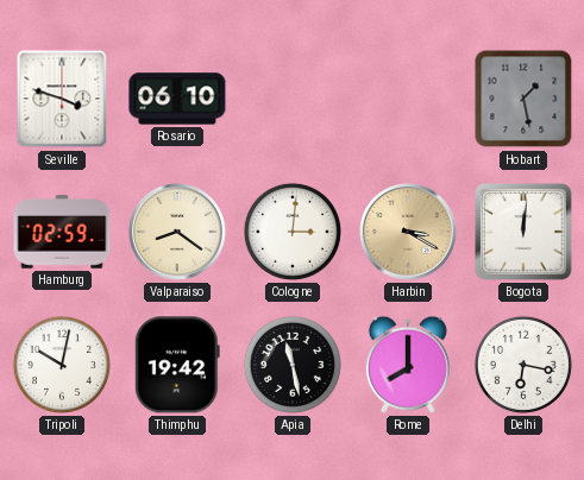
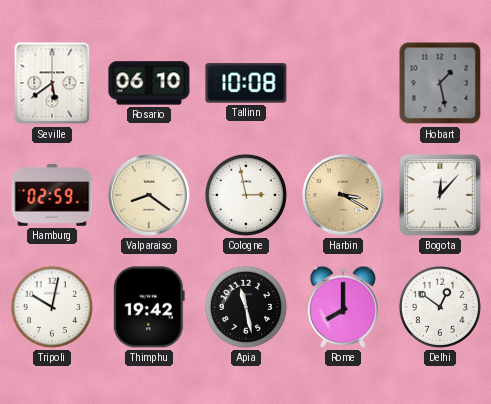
Seville: 3:48 -> 5:39 (52, 83)
Tallinn: none -> 10:08 (246, 83)
Cologne: 3:01 -> 2:58 (246, 195)
Bogota: 12:01 -> 12:07 (441, 196)
Delhi: 6:17 -> 12:51 (440, 307)
